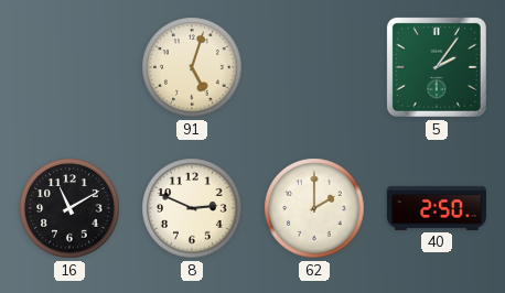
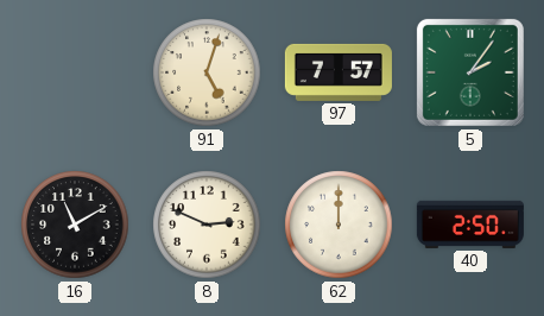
97: none -> 7:57 (339, 72)
62: 2:00 -> 12:00 (339, 225)
